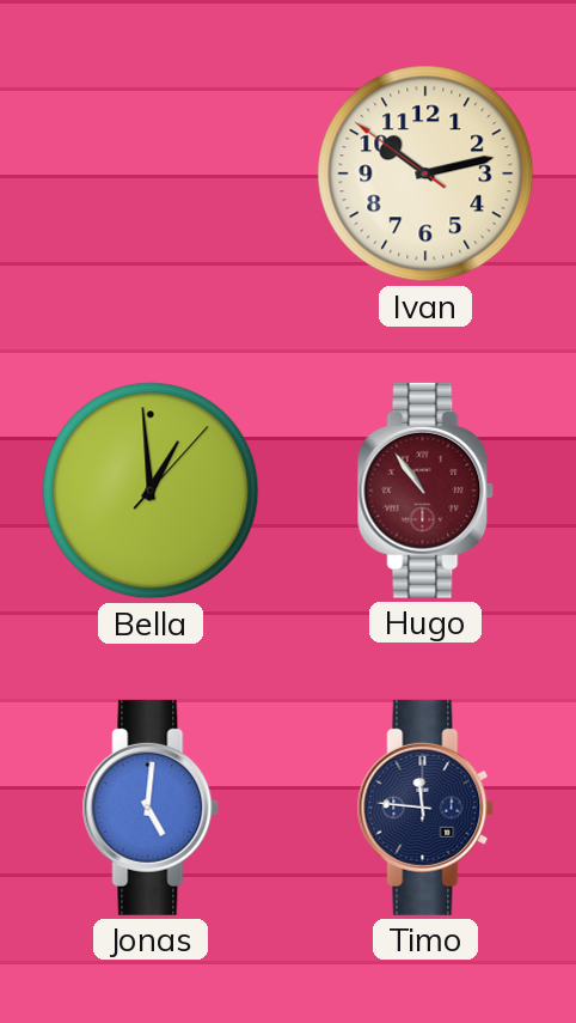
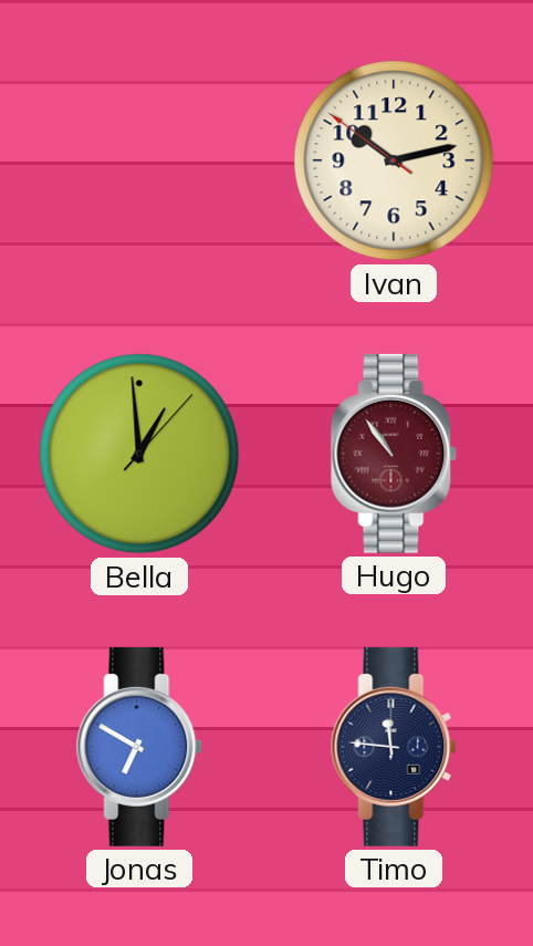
Jonas: 5:01 -> 6:50 (139, 747)
